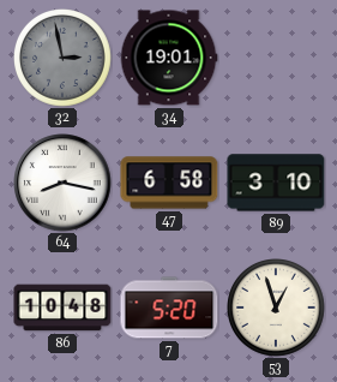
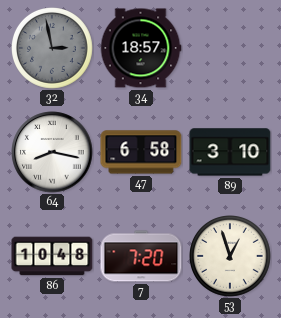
34: 19:01 -> 18:57 (141, 48)
7: 5:20 -> 7:20 (141, 256)
